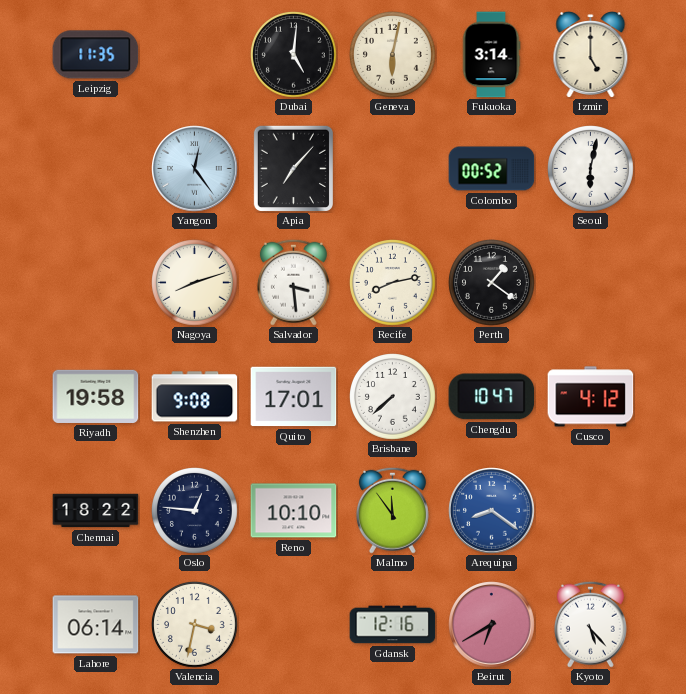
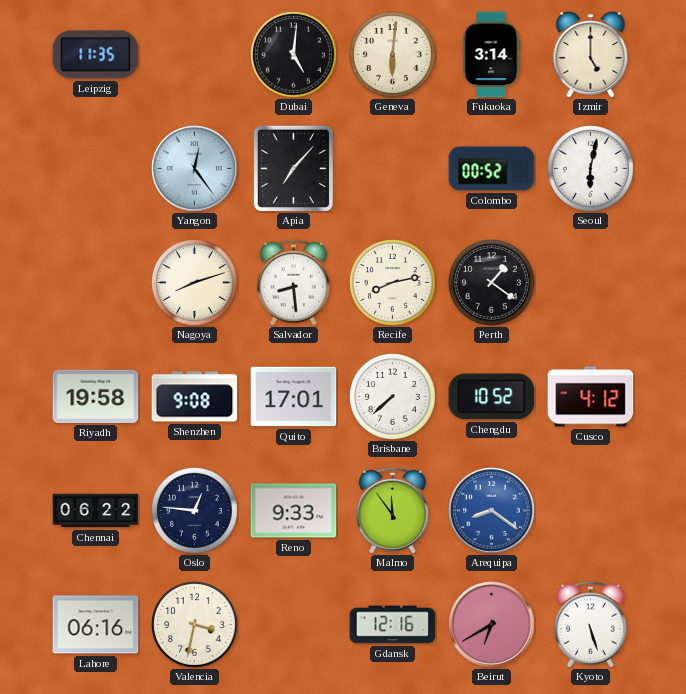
Geneva: 6:02 -> 6:01 (393, 55)
Salvador: 3:29 -> 8:29 (293, 282)
Chengdu: 10:47 -> 10:52 (492, 397)
Chennai: 18:22 -> 06:22 (96, 511)
Reno: 10:10 -> 9:33 (294, 511)
Lahore: 06:14 -> 06:16 (96, 625)
Kyoto: 5:23 -> 5:27 (590, 624)
